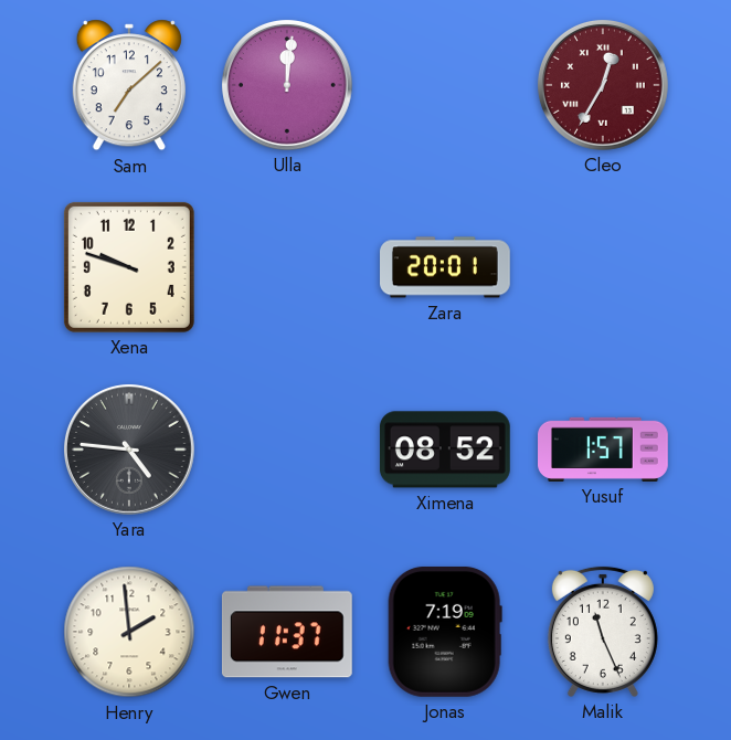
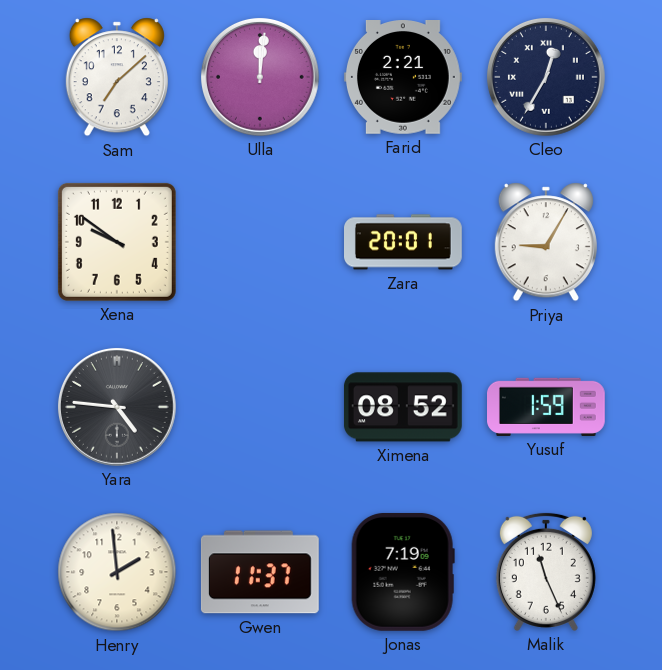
Farid: none -> 2:21 (403, 78)
Cleo dial: burgundy -> navy (546, 77)
Xena: 9:48 -> 9:51 (117, 242)
Priya: none -> 9:05 (546, 242)
Yusuf: 1:57 -> 1:59 (547, 407)
